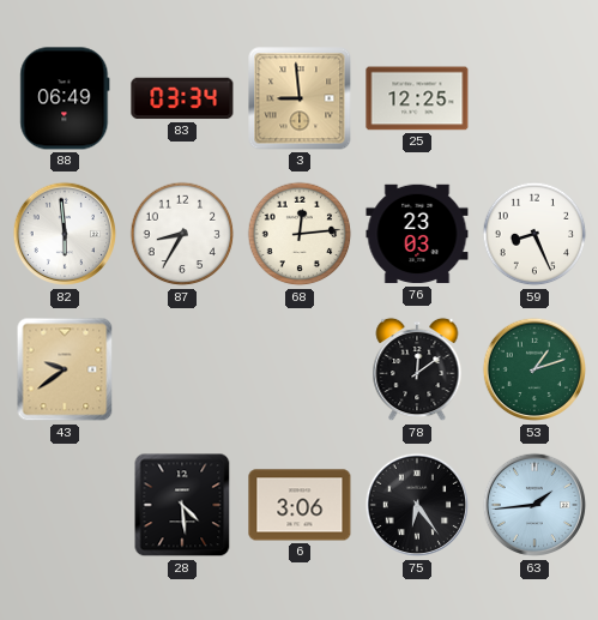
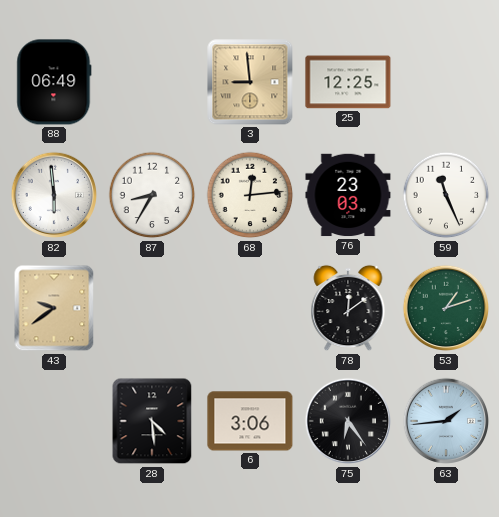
83: 03:34 -> none (182, 98)
59: 8:26 -> 11:26 (446, 195)
